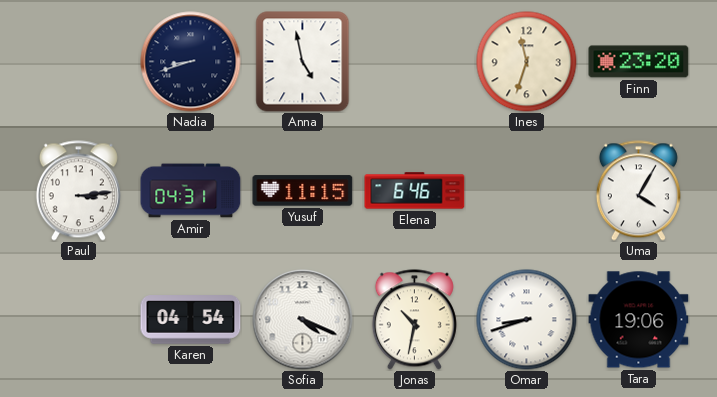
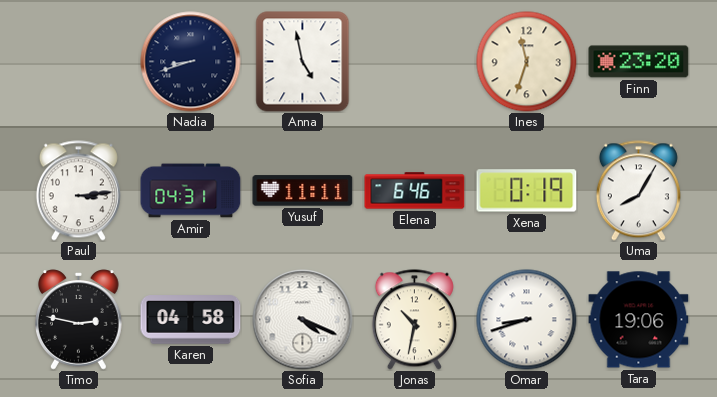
Yusuf: 11:15 -> 11:11 (303, 191)
Xena: none -> 0:19 (527, 191)
Uma: 4:05 -> 8:05 (638, 191)
Timo: none -> 2:47 (79, 320)
Karen: 04:54 -> 04:58 (191, 320)
